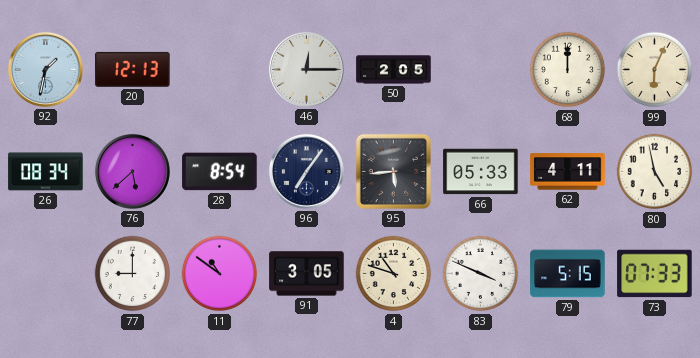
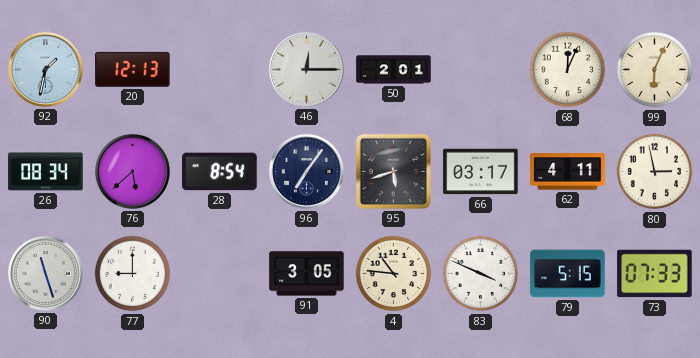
50: 2:05 -> 2:01 (394, 70)
68: 12:00 -> 12:04 (568, 70)
95: 5:44 -> 5:42 (393, 171)
66: 05:33 -> 03:17 (481, 172)
80: 4:58 -> 2:58 (655, 172)
90: none -> 11:27 (45, 273)
11: 10:51 -> none (220, 274)
4: 10:48 -> 10:46 (394, 274)
